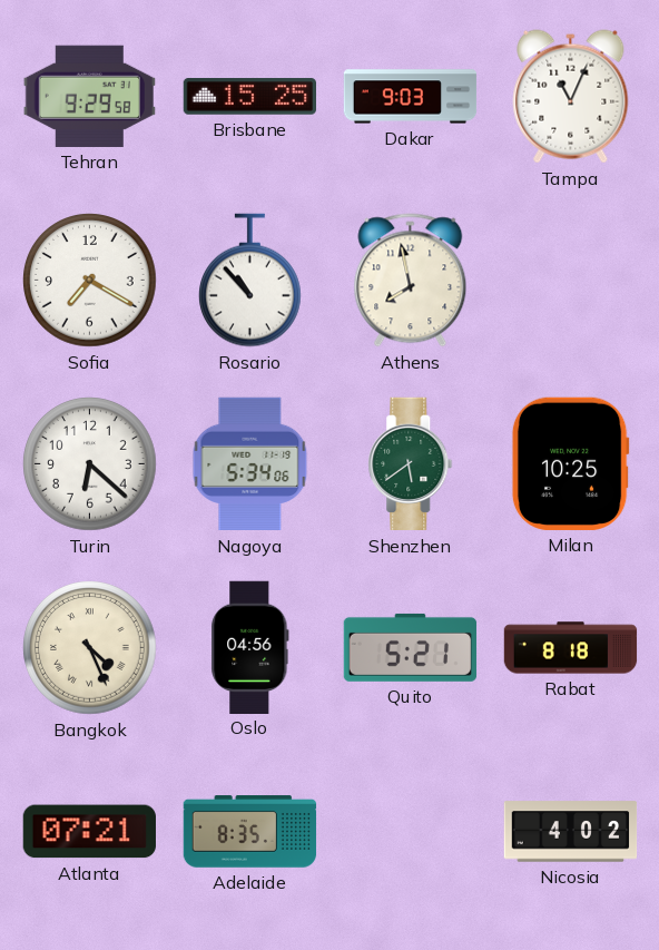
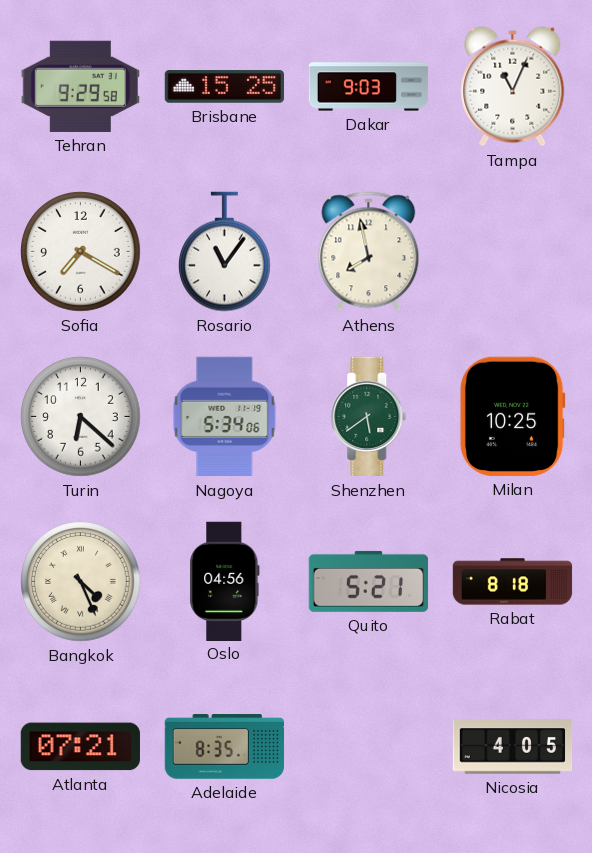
Rosario: 10:53 -> 11:06 (225, 252)
Nicosia: 4:02 -> 4:05 (513, 747)
